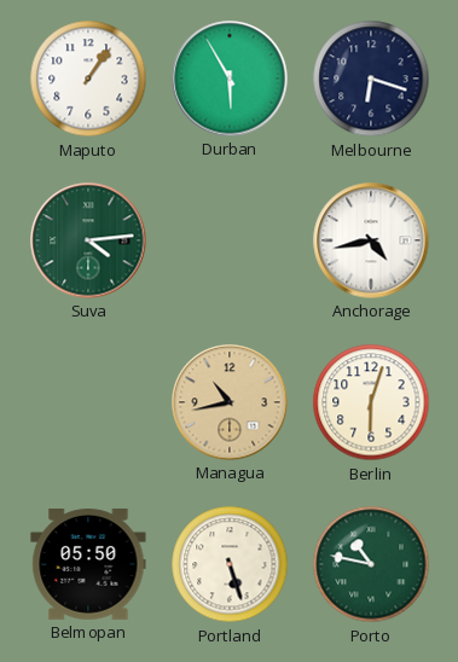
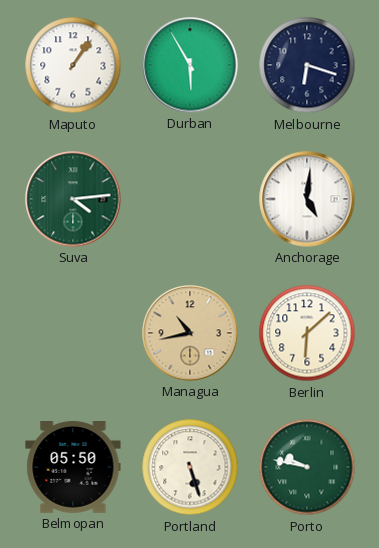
Anchorage: 4:43 -> 5:01 (307, 199)
Berlin: 6:03 -> 6:08 (307, 333)
Porto: 10:47 -> 9:47 (307, 467)
